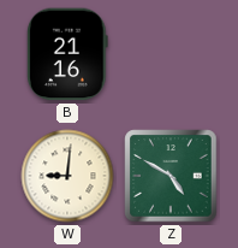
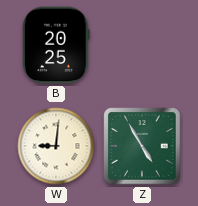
B: 21:16 -> 20:25 (56, 45)
Z: 4:50 -> 4:55 (142, 146)
